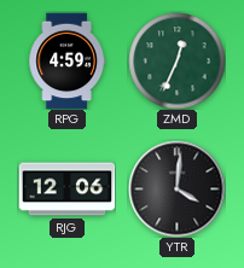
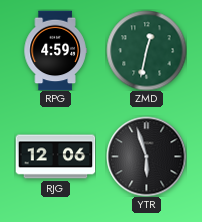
ZMD: 12:34 -> 12:32 (146, 50)
YTR: 4:01 -> 5:57 (146, 156)
